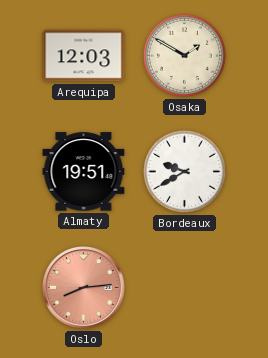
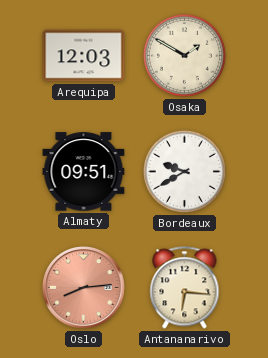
Almaty: 19:51 -> 09:51 (84, 172)
Antananarivo: none -> 6:16 (185, 288)
